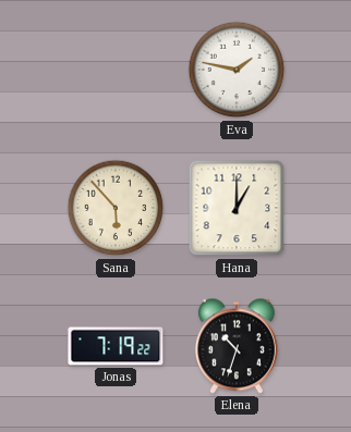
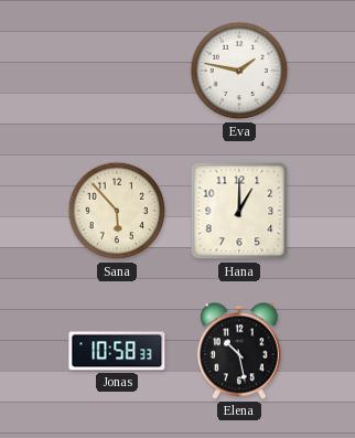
Jonas: 7:19 -> 10:58 (117, 351)
Elena: 10:33 -> 10:28 (239, 351)
